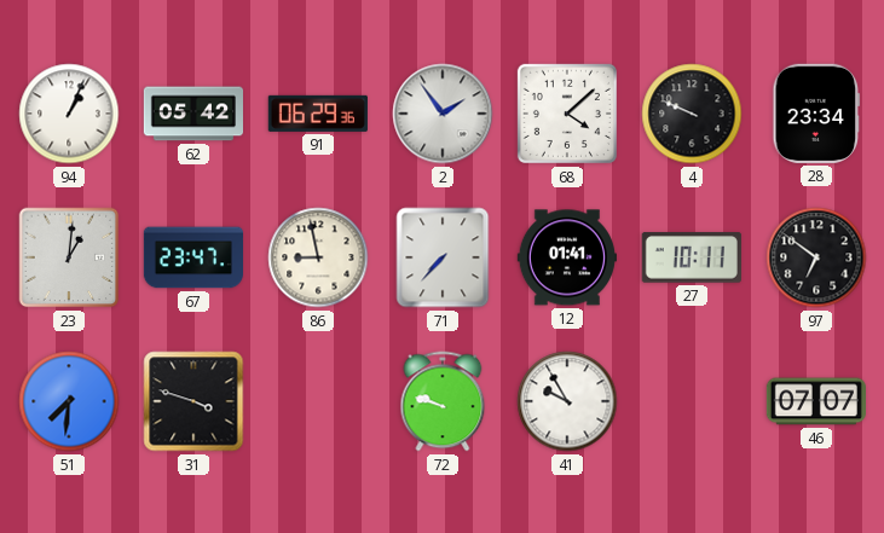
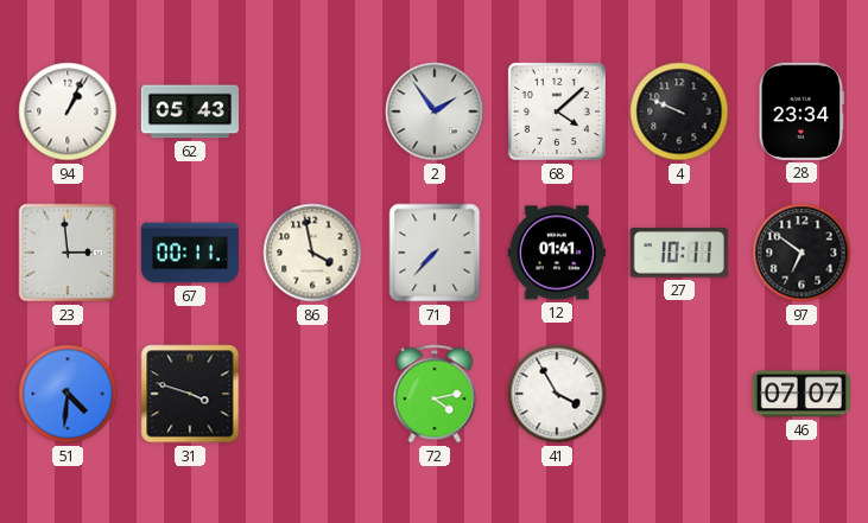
62: 05:42 -> 05:43 (189, 111)
91: 06:29 -> none (318, 114)
23: 1:01 -> 2:59 (68, 253)
67: 23:47 -> 00:11 (189, 253)
86: 8:58 -> 3:58 (312, 253)
51: 7:31 -> 4:31 (68, 394)
72: 9:48 -> 4:13 (435, 394)
41: 9:55 -> 3:55 (557, 394)
